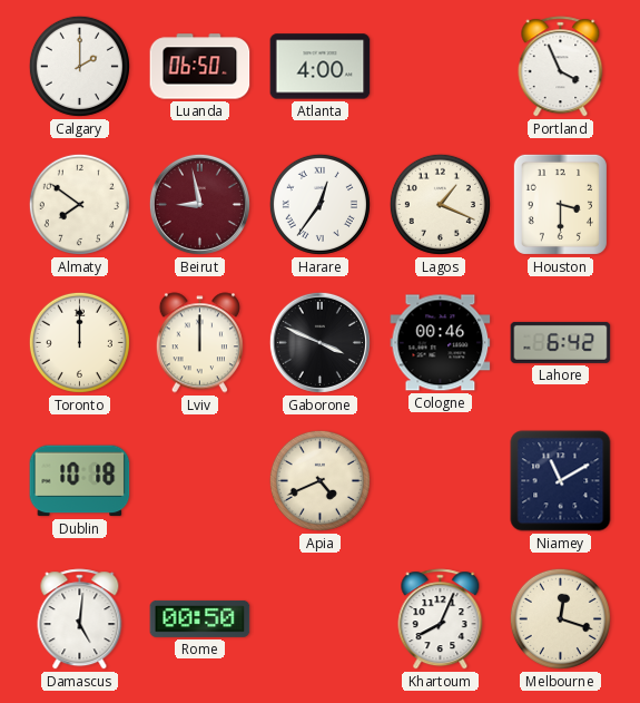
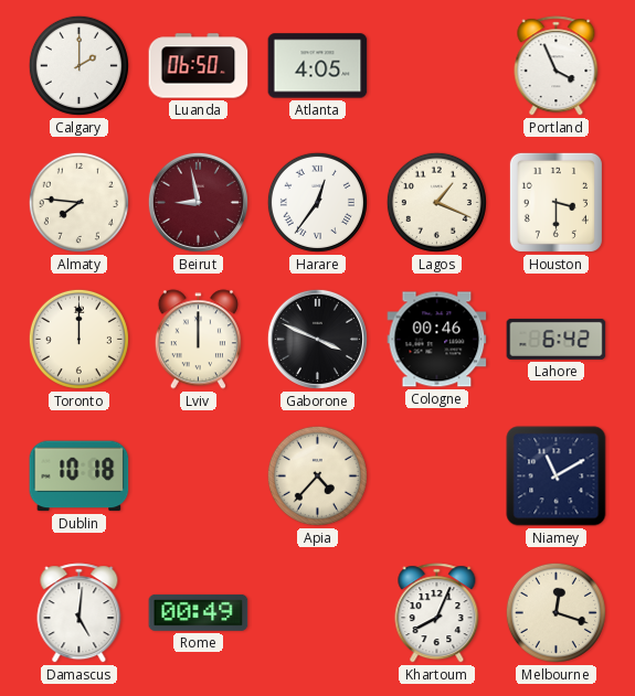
Atlanta: 4:00 -> 4:05 (318, 66)
Almaty: 7:51 -> 7:46 (78, 202)
Apia: 4:41 -> 4:37 (317, 475)
Rome: 00:50 -> 00:49 (199, 612)
